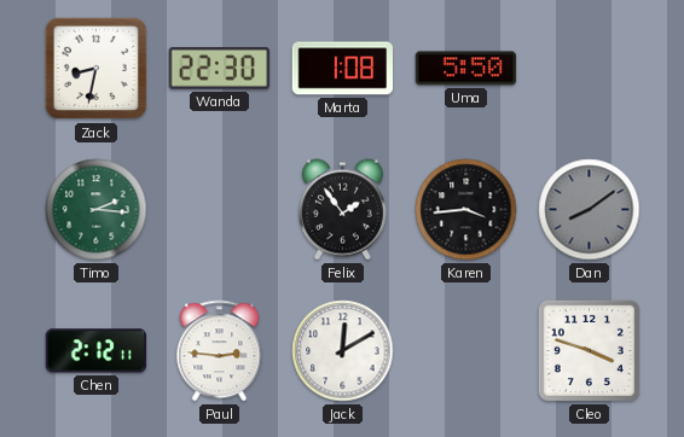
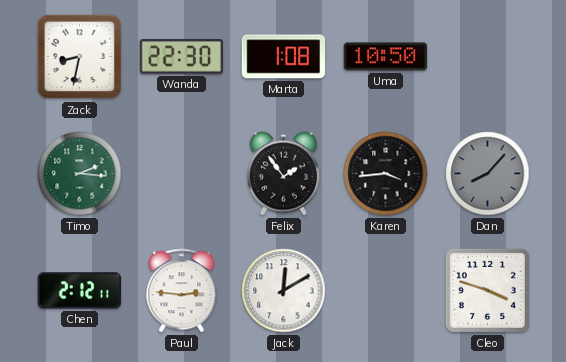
Uma: 5:50 -> 10:50 (386, 57)
Dan: 8:09 -> 8:07 (488, 174)
